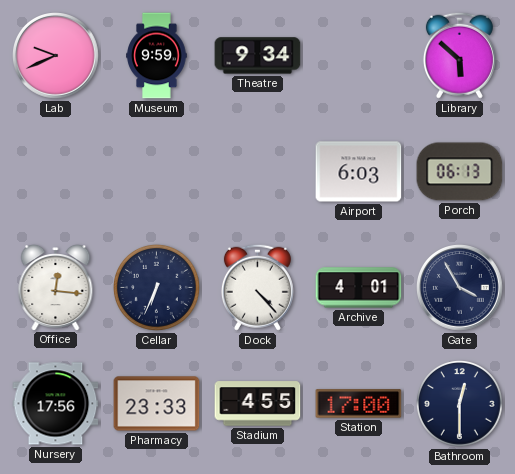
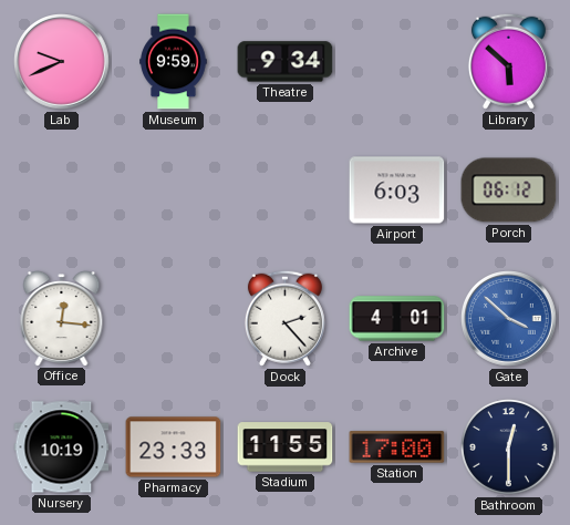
Porch: 06:13 -> 06:12 (509, 191)
Cellar: 6:34 -> none (156, 287)
Dock: 4:23 -> 2:23 (284, 318)
Gate: 3:55 -> 3:52 (509, 319)
Gate dial: navy -> blue (509, 319)
Nursery: 17:56 -> 10:19 (62, 447)
Stadium: 4:55 -> 11:55 (286, 447)
